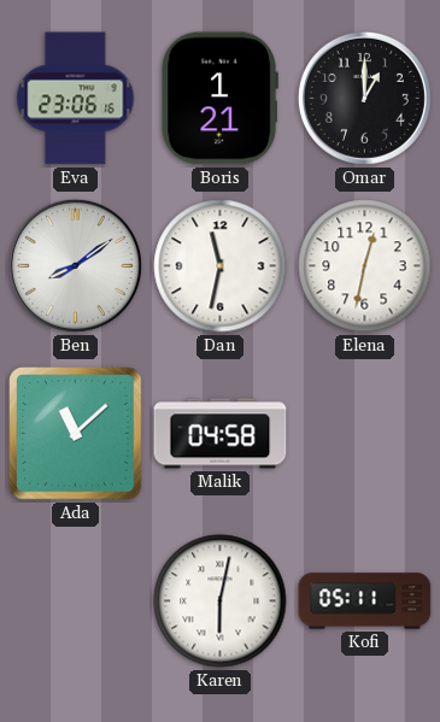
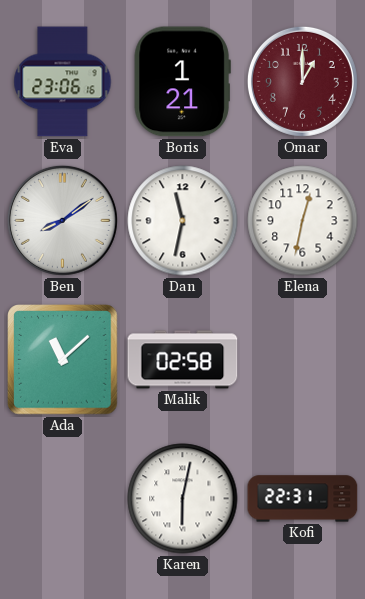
Omar dial: black -> burgundy (302, 81)
Malik: 04:58 -> 02:58 (183, 360)
Kofi: 05:11 -> 22:31 (303, 499)
